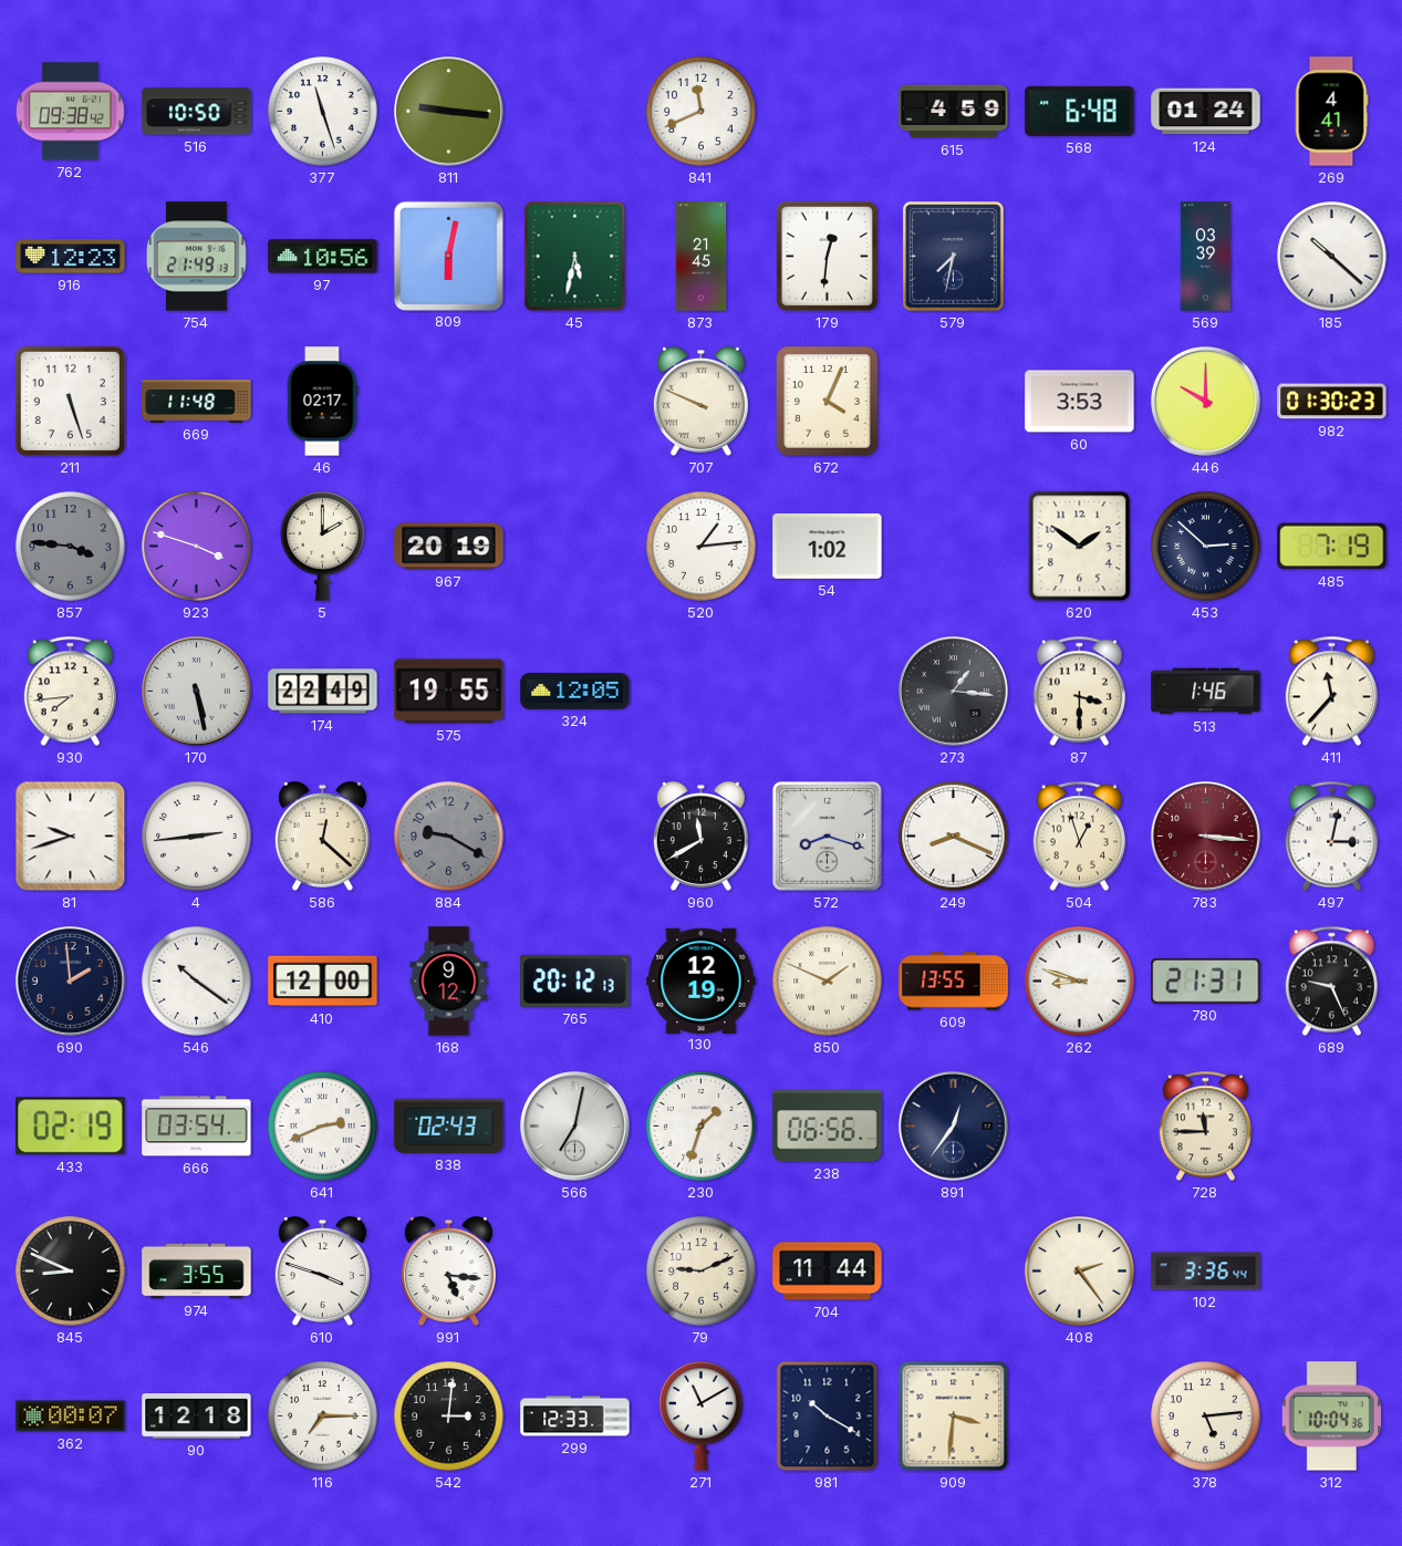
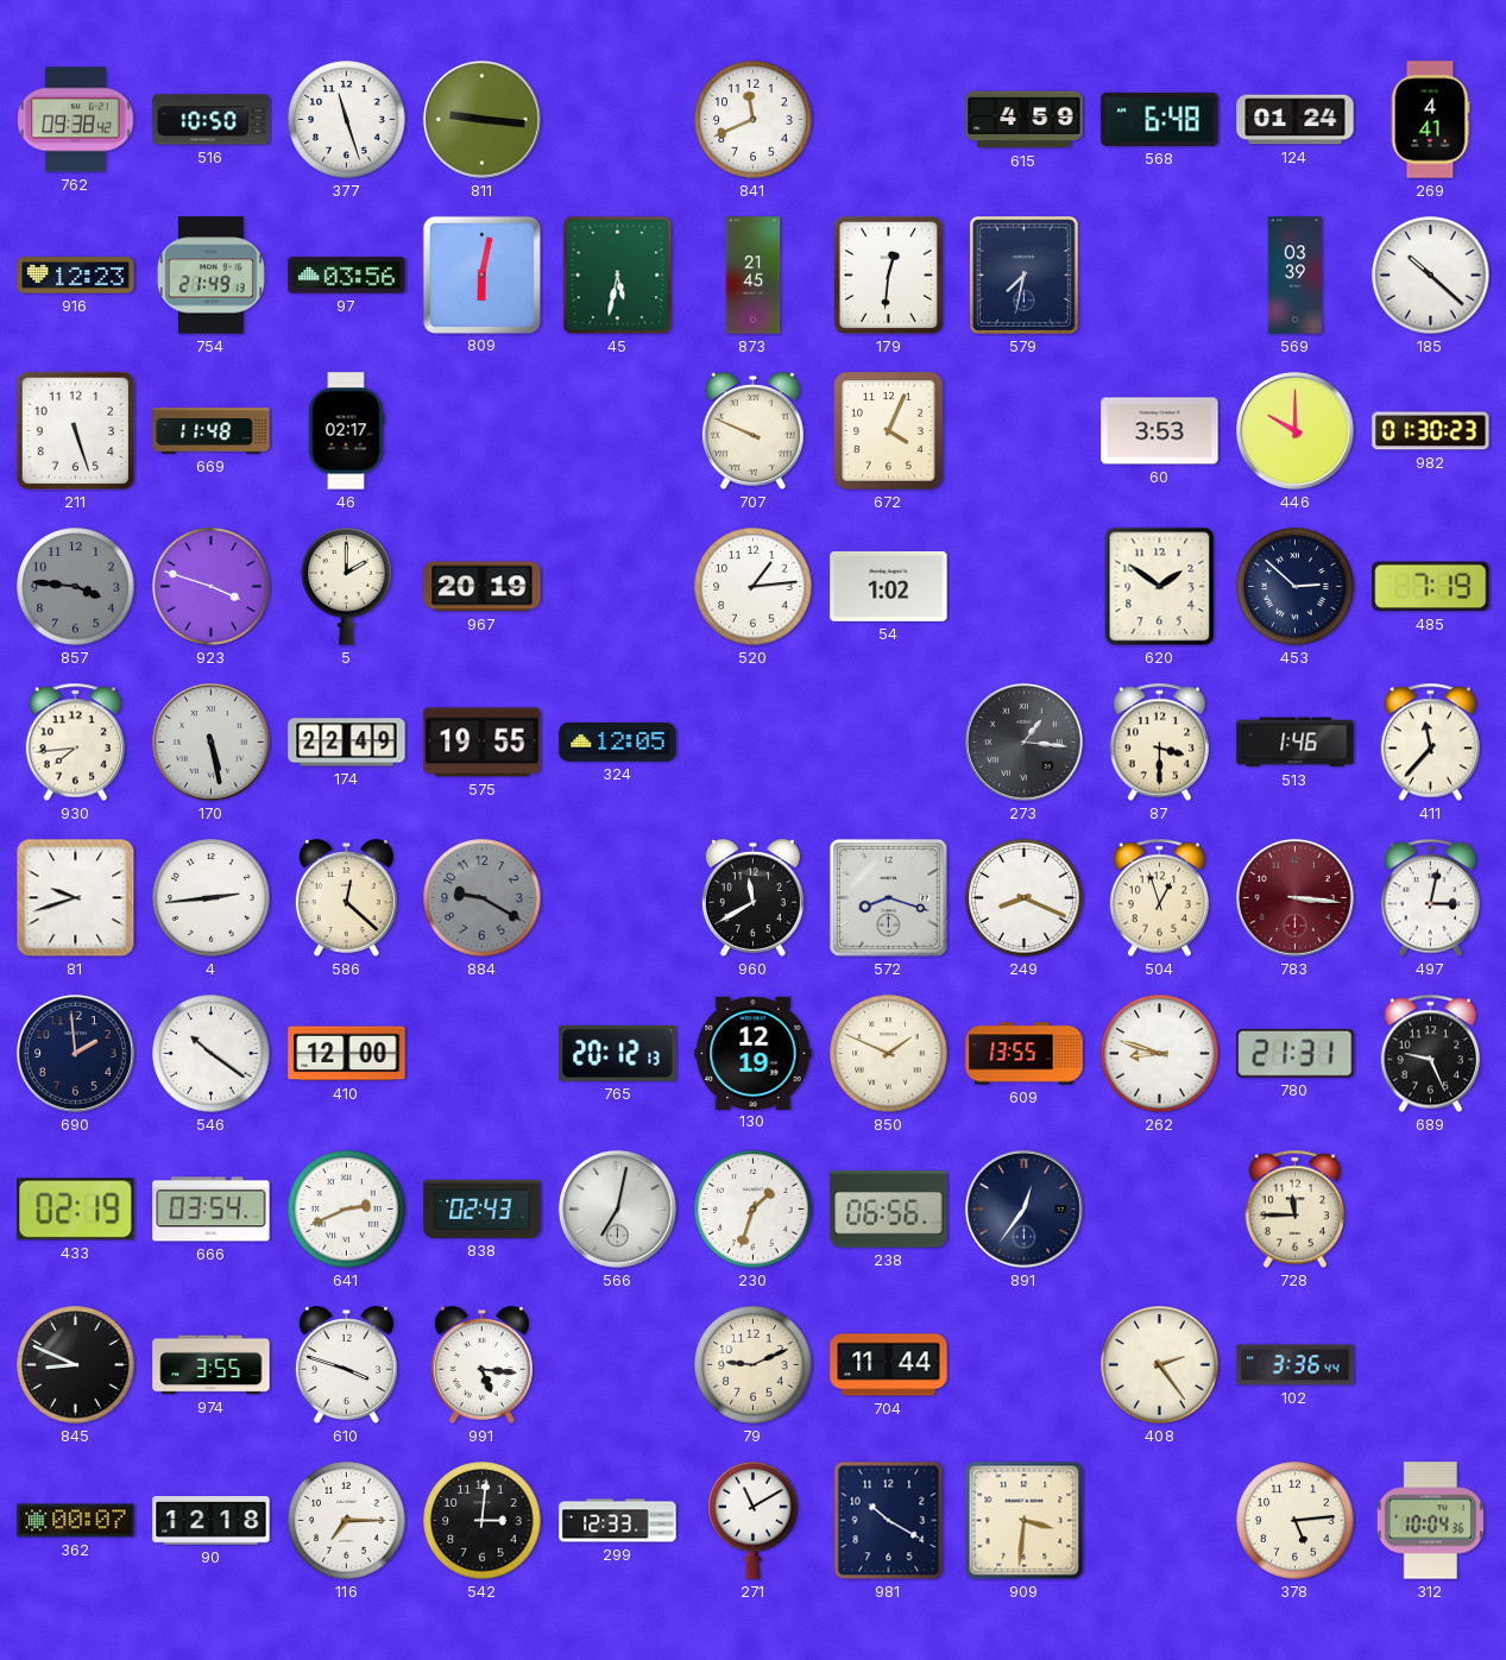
97: 10:56 -> 03:56 (347, 276)
168: 9:12 -> none (449, 982)
